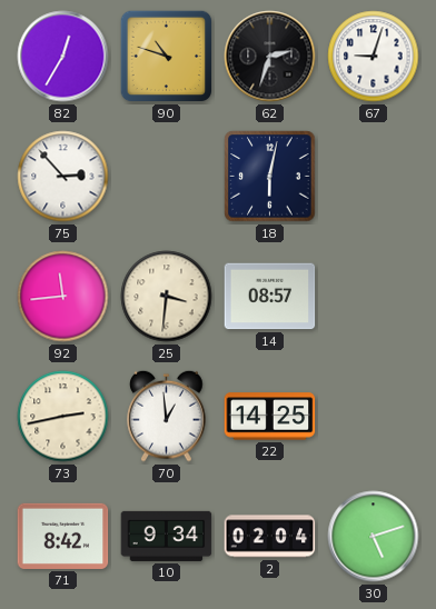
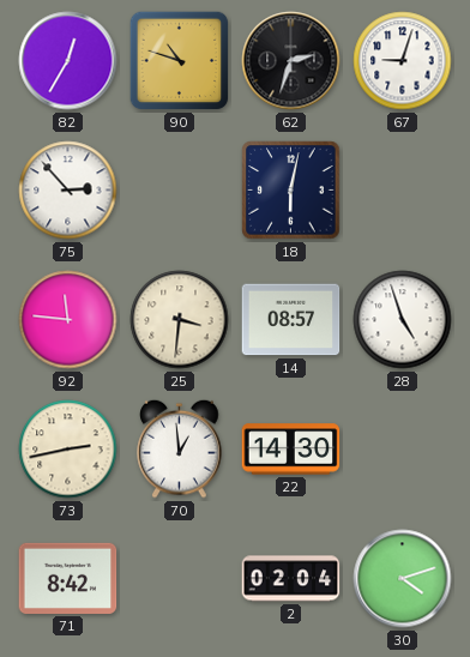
92: 11:44 -> 11:46 (68, 320)
28: none -> 4:57 (403, 320)
22: 14:25 -> 14:30 (291, 450)
10: 9:34 -> none (167, 536)
30: 5:12 -> 4:12 (403, 579)
